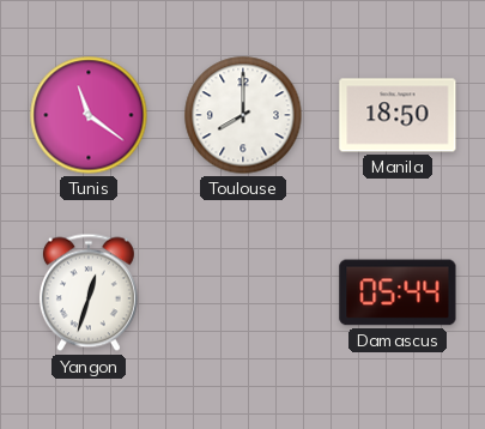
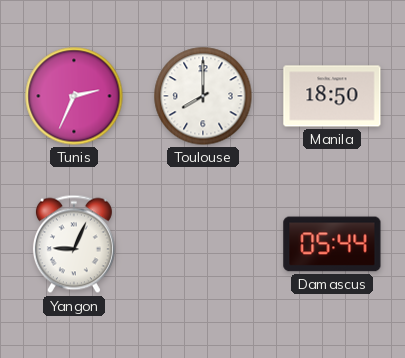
Tunis: 11:21 -> 2:34 (74, 96)
Yangon: 12:33 -> 9:04 (74, 244)
